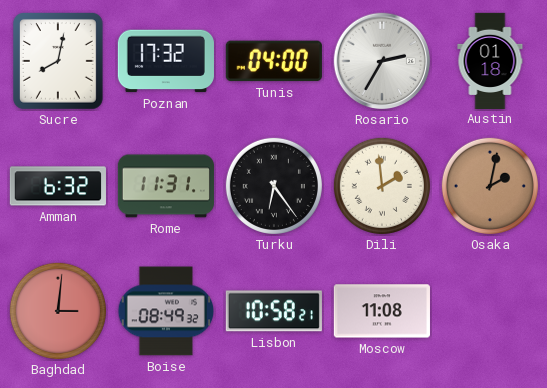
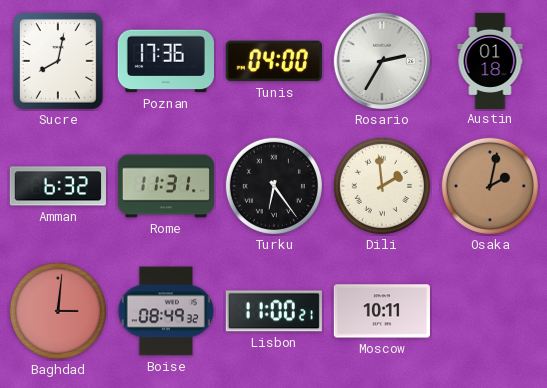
Poznan: 17:32 -> 17:36 (166, 61)
Lisbon: 10:58 -> 11:00 (274, 311)
Moscow: 11:08 -> 10:11 (382, 311)
